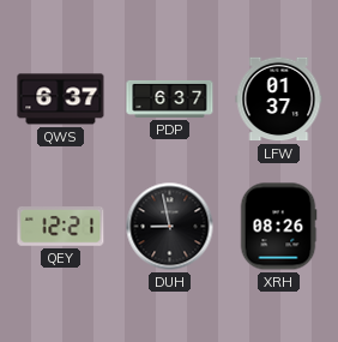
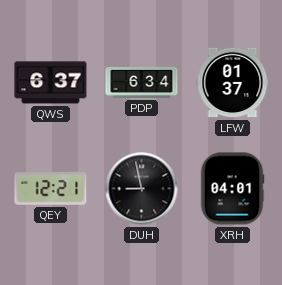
PDP: 6:37 -> 6:34 (142, 82)
XRH: 08:26 -> 04:01 (232, 189)
